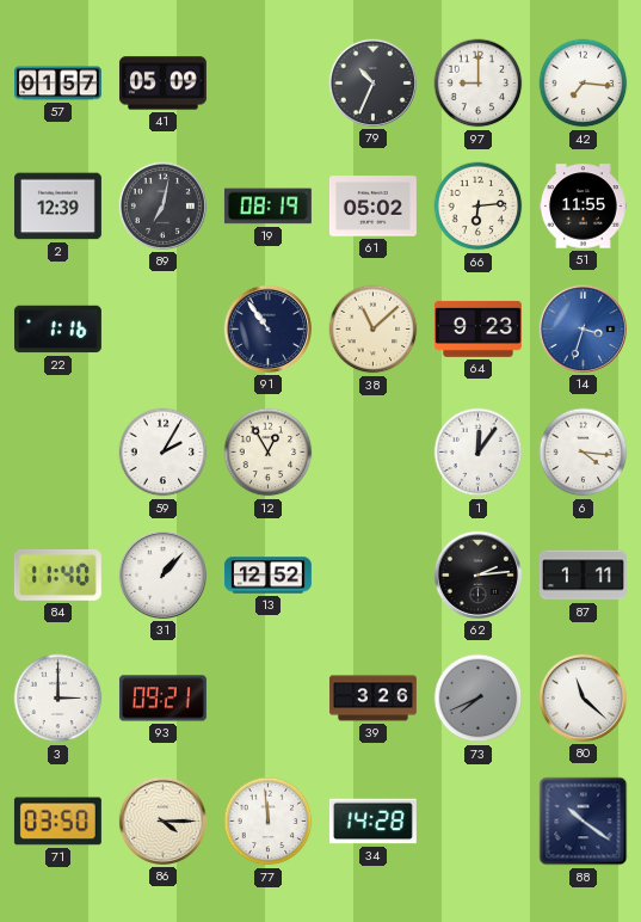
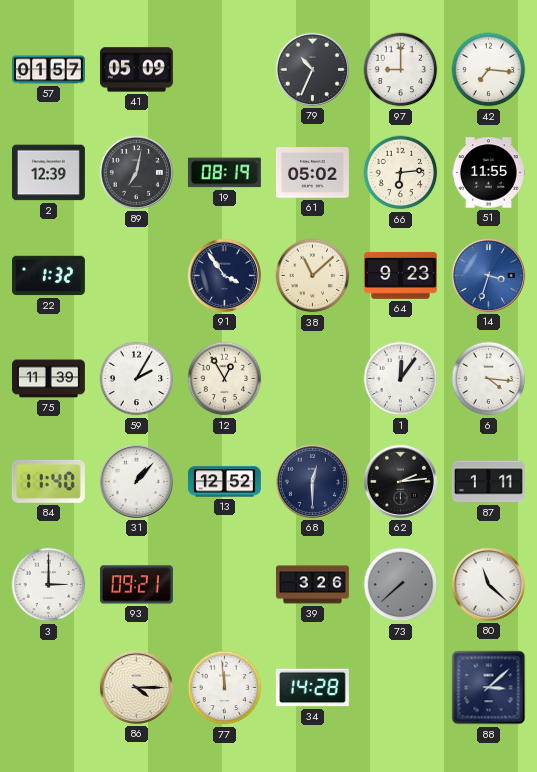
22: 1:16 -> 1:32 (48, 276)
91: 10:54 -> 3:54 (224, 275)
75: none -> 11:39 (49, 379)
68: none -> 12:30 (312, 481)
73: 7:41 -> 7:38 (401, 585)
71: 03:50 -> none (57, 822)
88: 10:21 -> 3:08 (489, 688)
